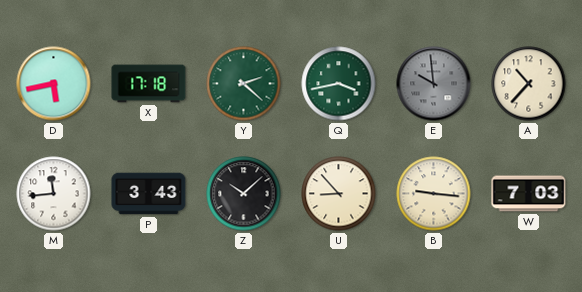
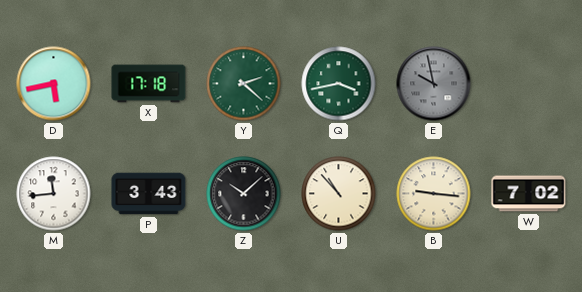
E: 9:59 -> 9:58 (434, 84)
A: 10:37 -> none (529, 84)
U: 8:53 -> 10:53 (339, 194)
W: 7:03 -> 7:02 (529, 194)
